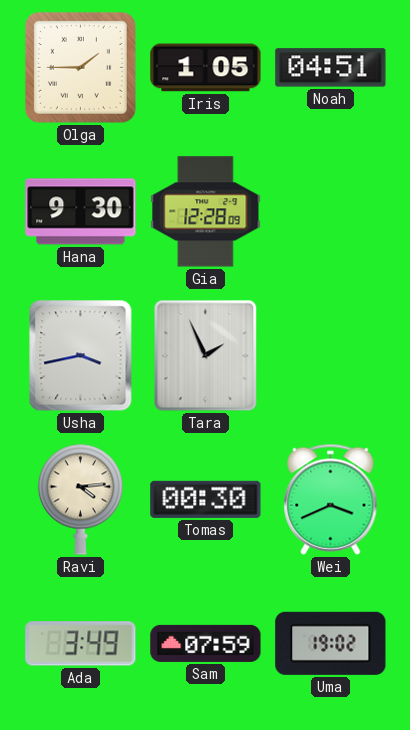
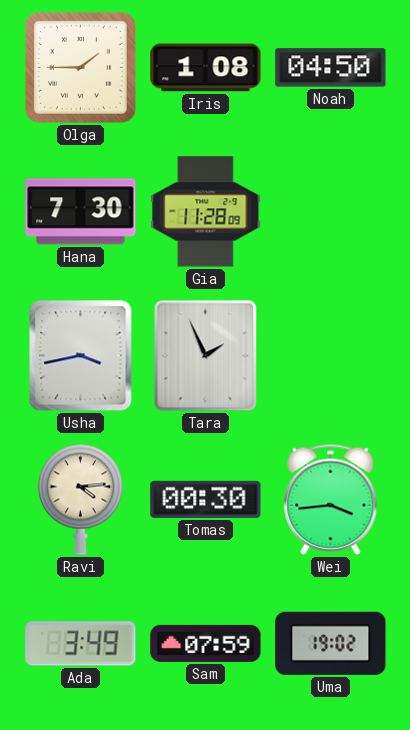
Iris: 1:05 -> 1:08 (206, 68)
Noah: 04:51 -> 04:50 (331, 68)
Hana: 9:30 -> 7:30 (81, 212)
Gia: 12:28 -> 11:28 (206, 212)
Wei: 3:41 -> 3:44 (331, 499)
